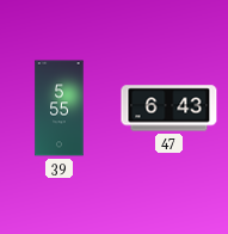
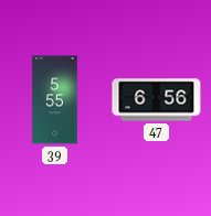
47: 6:43 -> 6:56 (157, 100)
